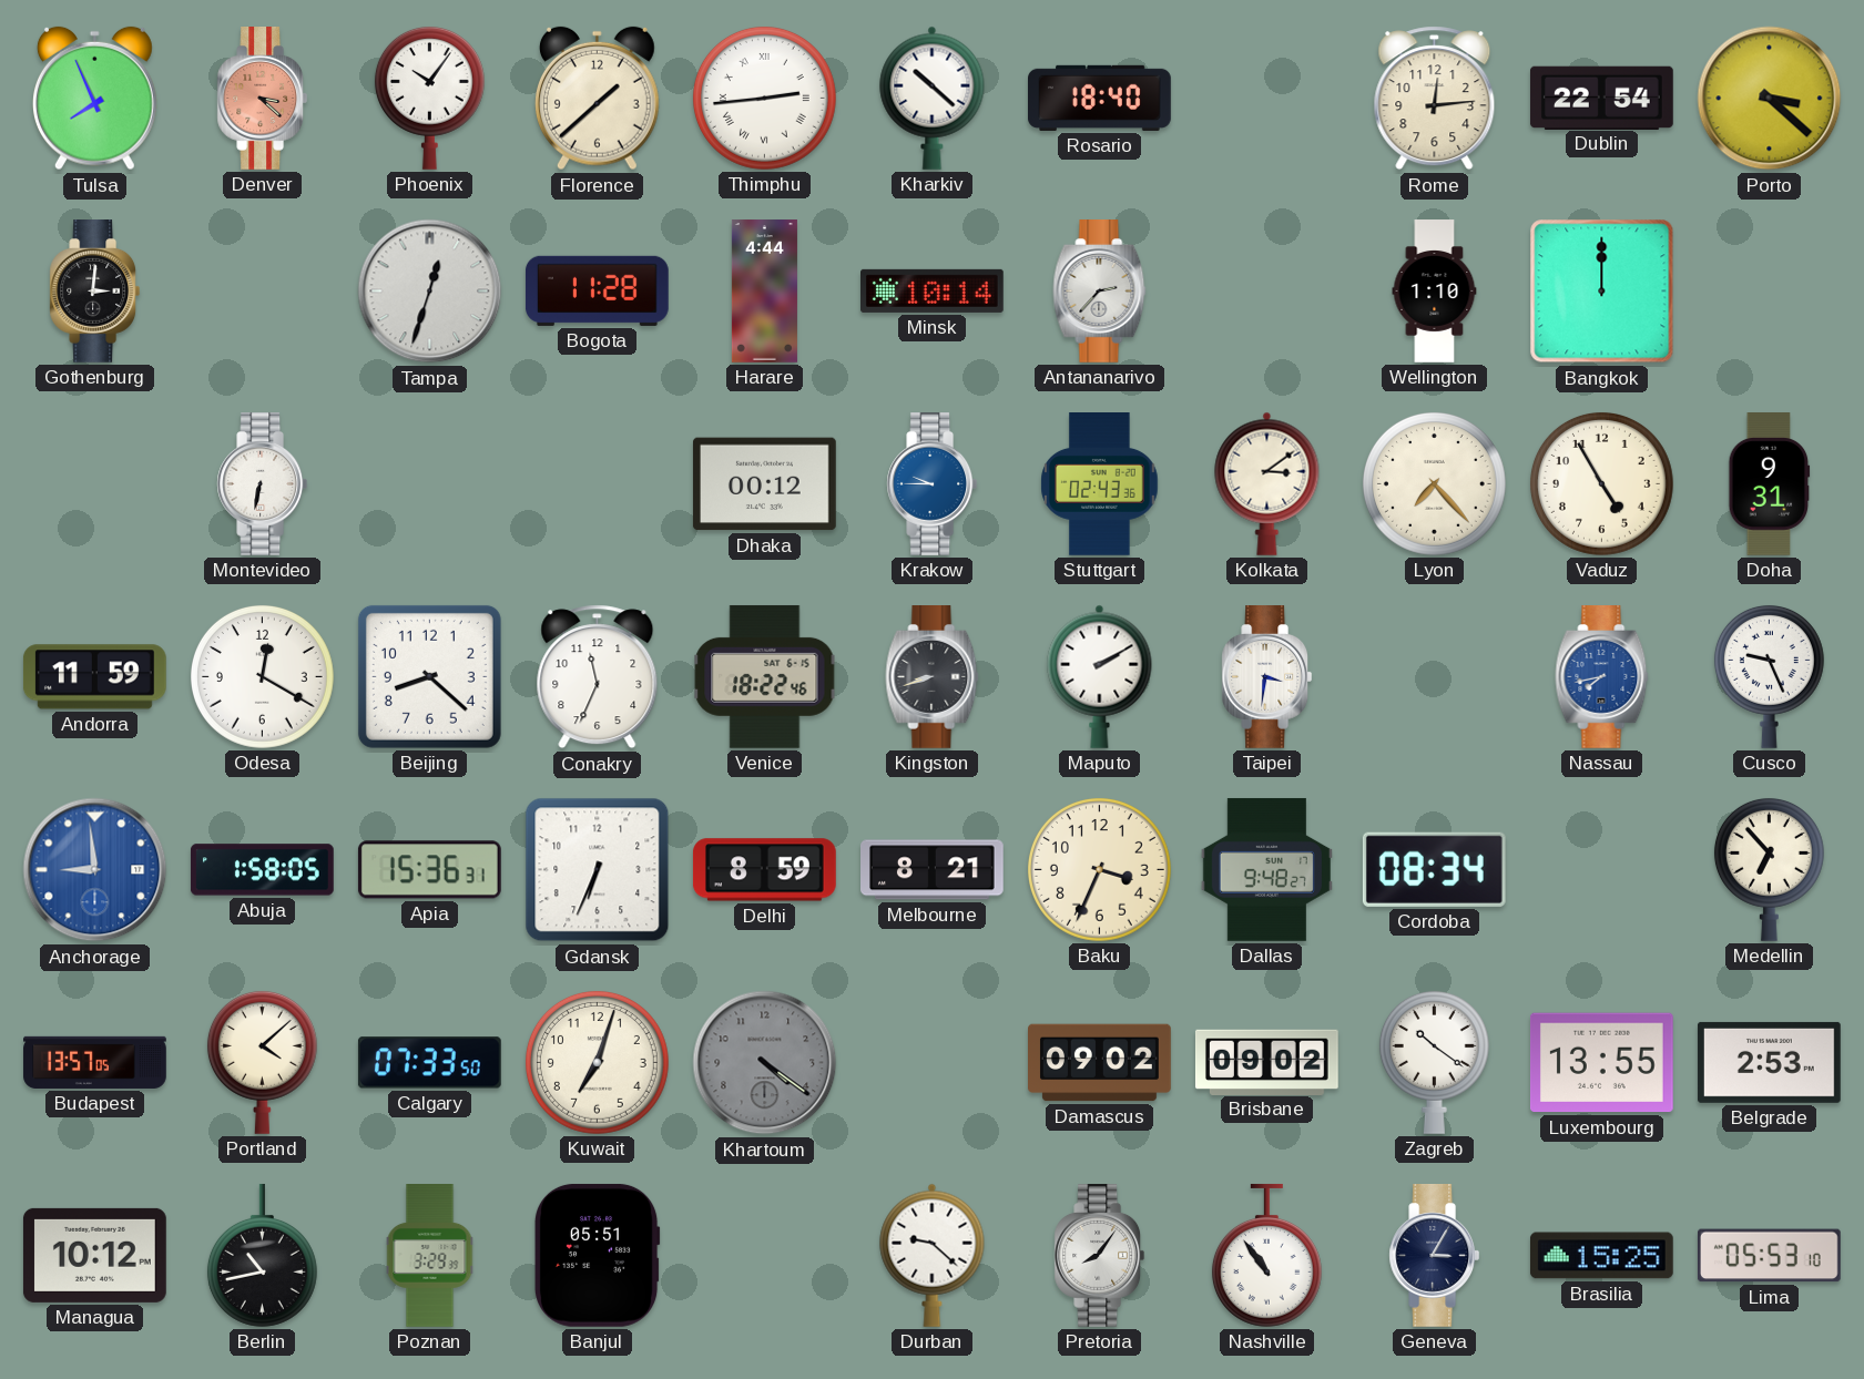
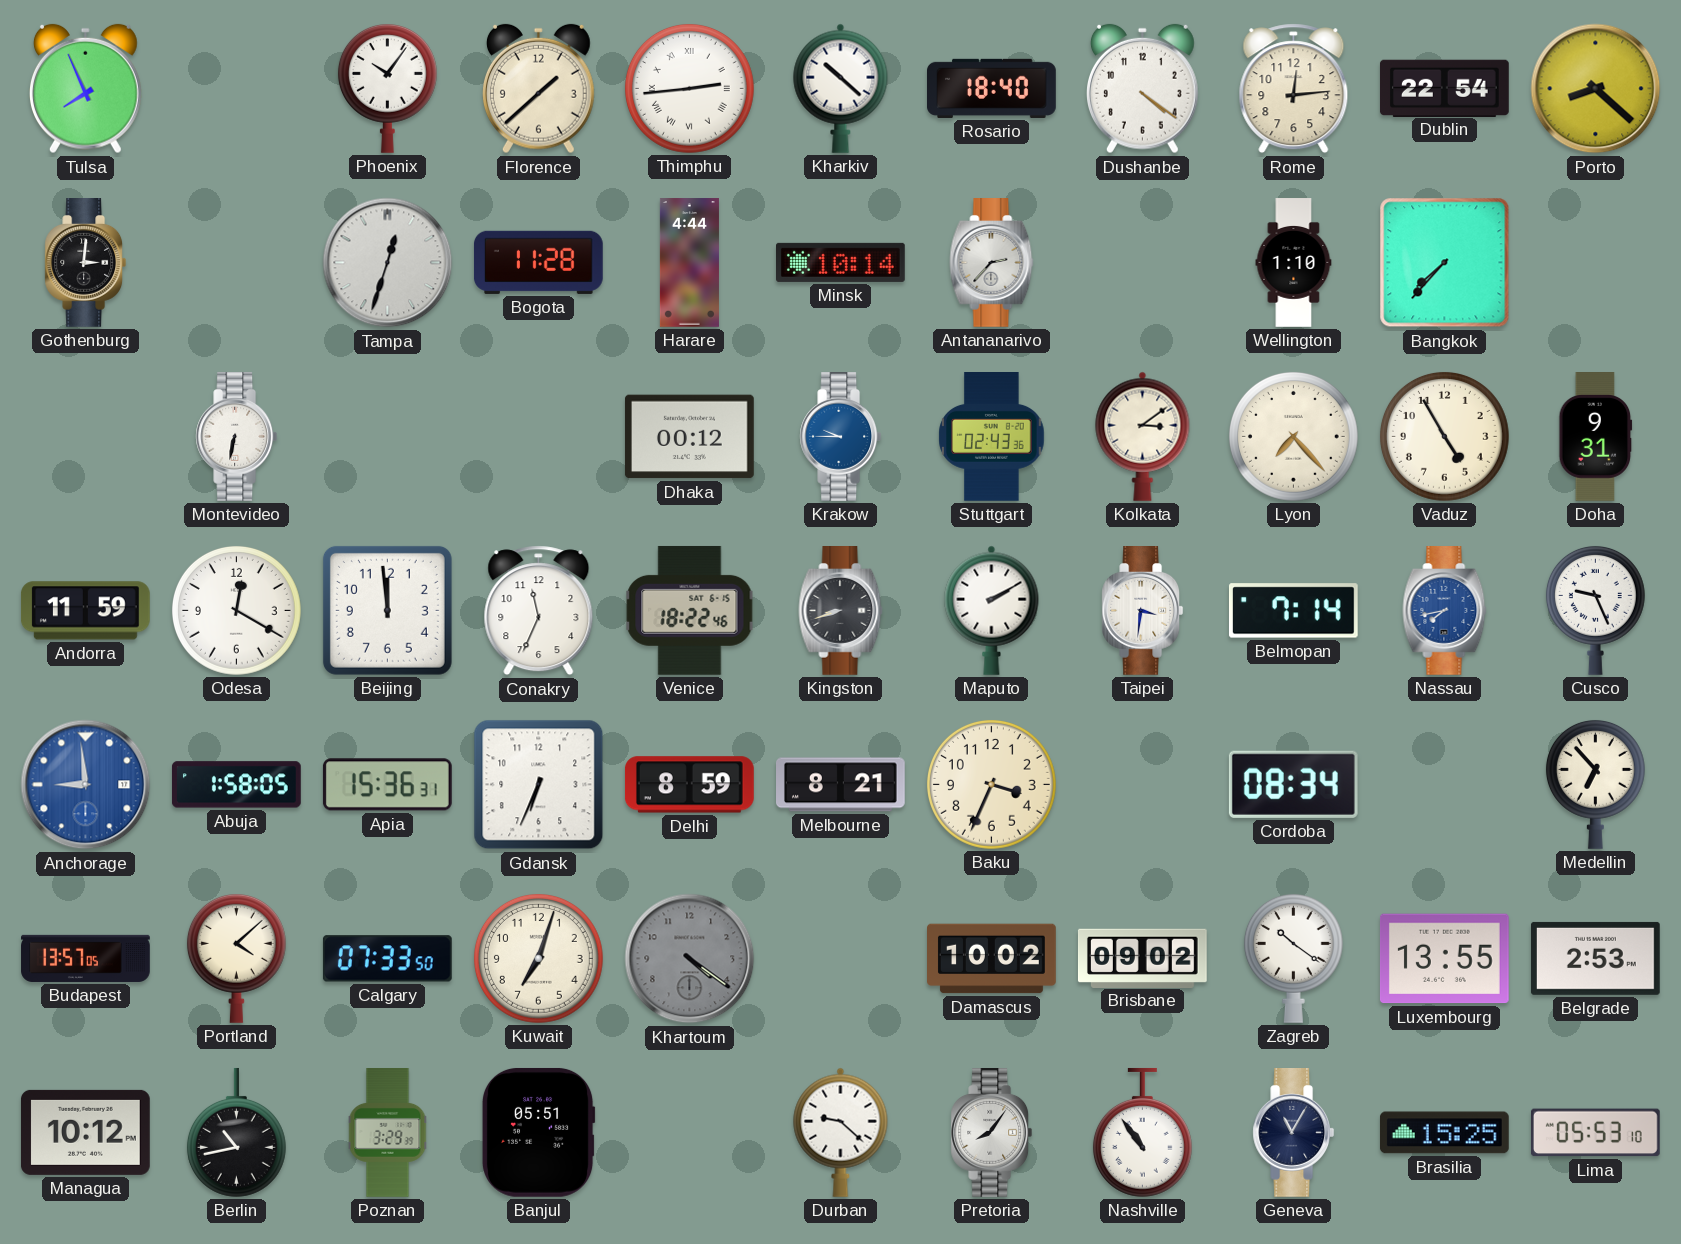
Denver: 3:22 -> none (263, 99)
Dushanbe: none -> 4:21 (1142, 89)
Porto: 3:22 -> 8:22 (1596, 89)
Bangkok: 12:00 -> 7:37 (1445, 263)
Beijing: 8:22 -> 11:59 (387, 610)
Belmopan: none -> 7:14 (1293, 611)
Dallas: 9:48 -> none (1266, 869)
Damascus: 09:02 -> 10:02 (992, 959)
Geneva: 3:05 -> 11:05 (1294, 1133)
